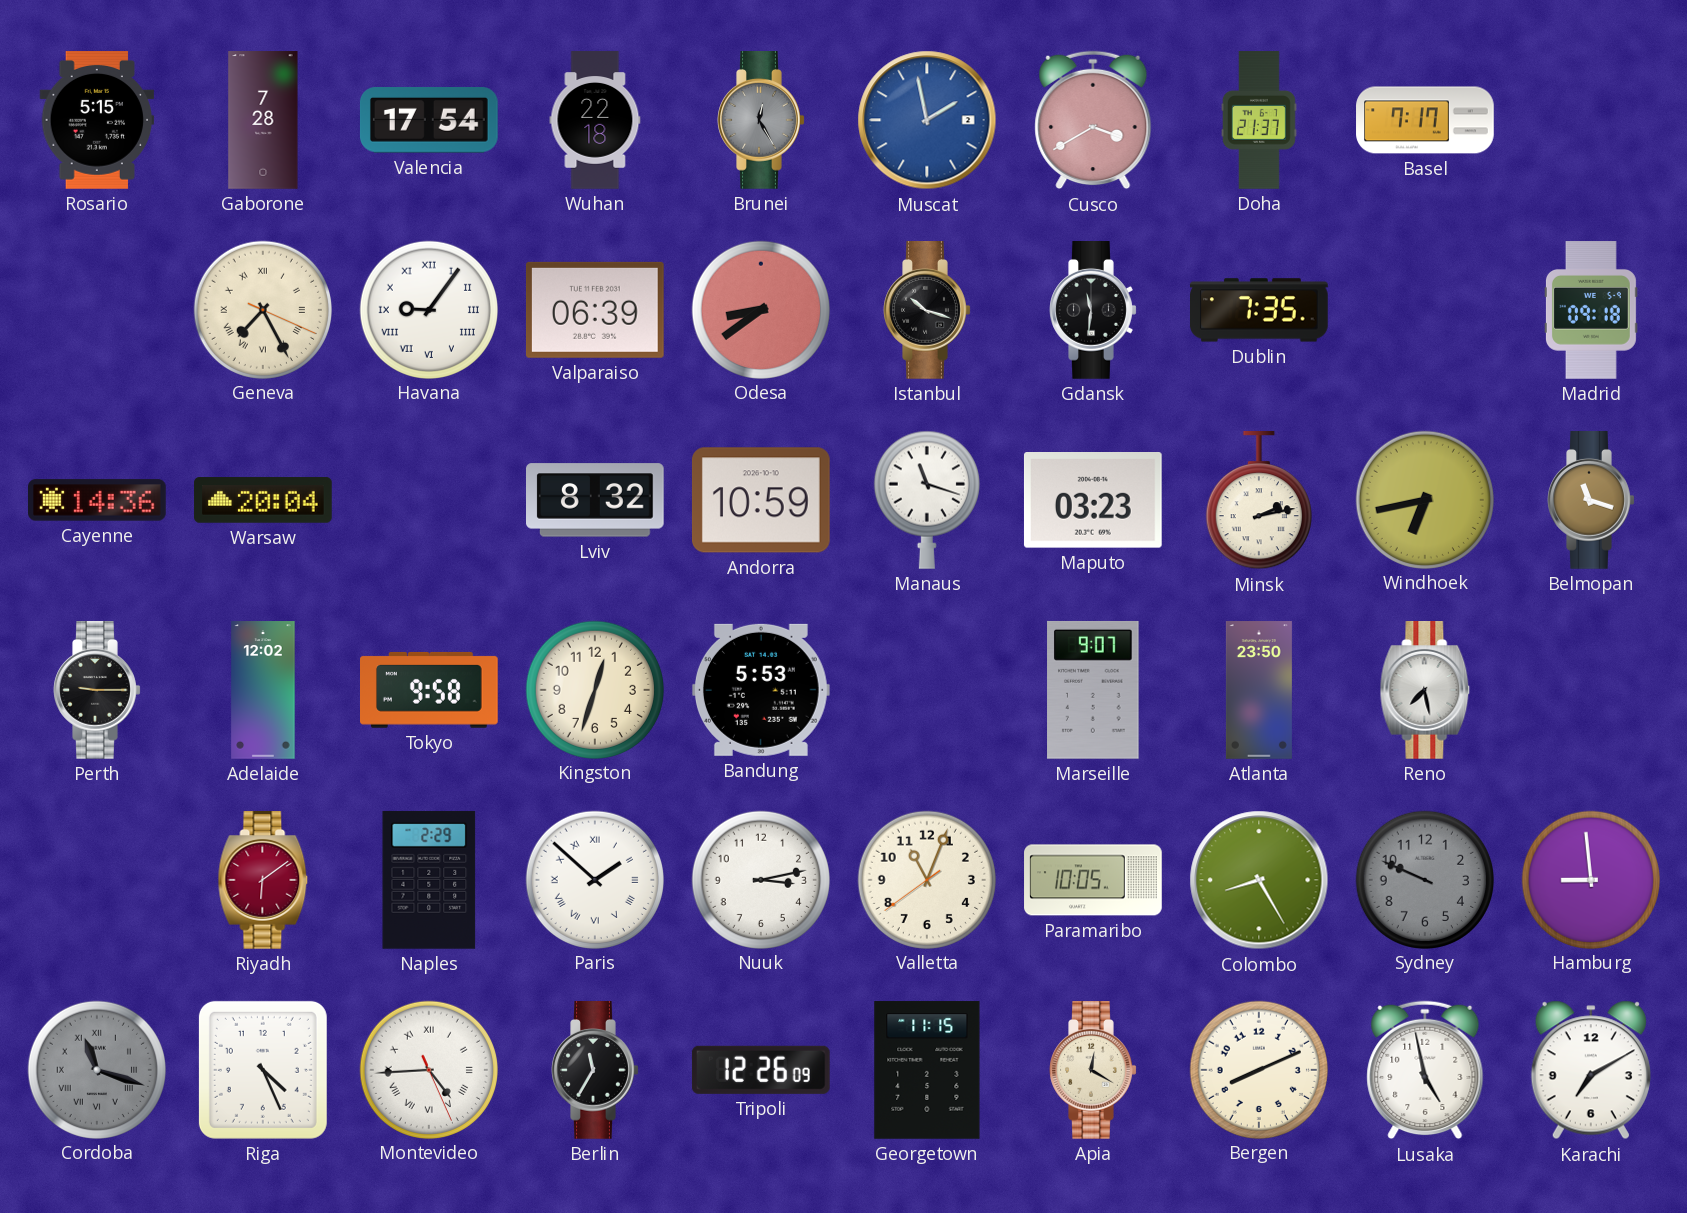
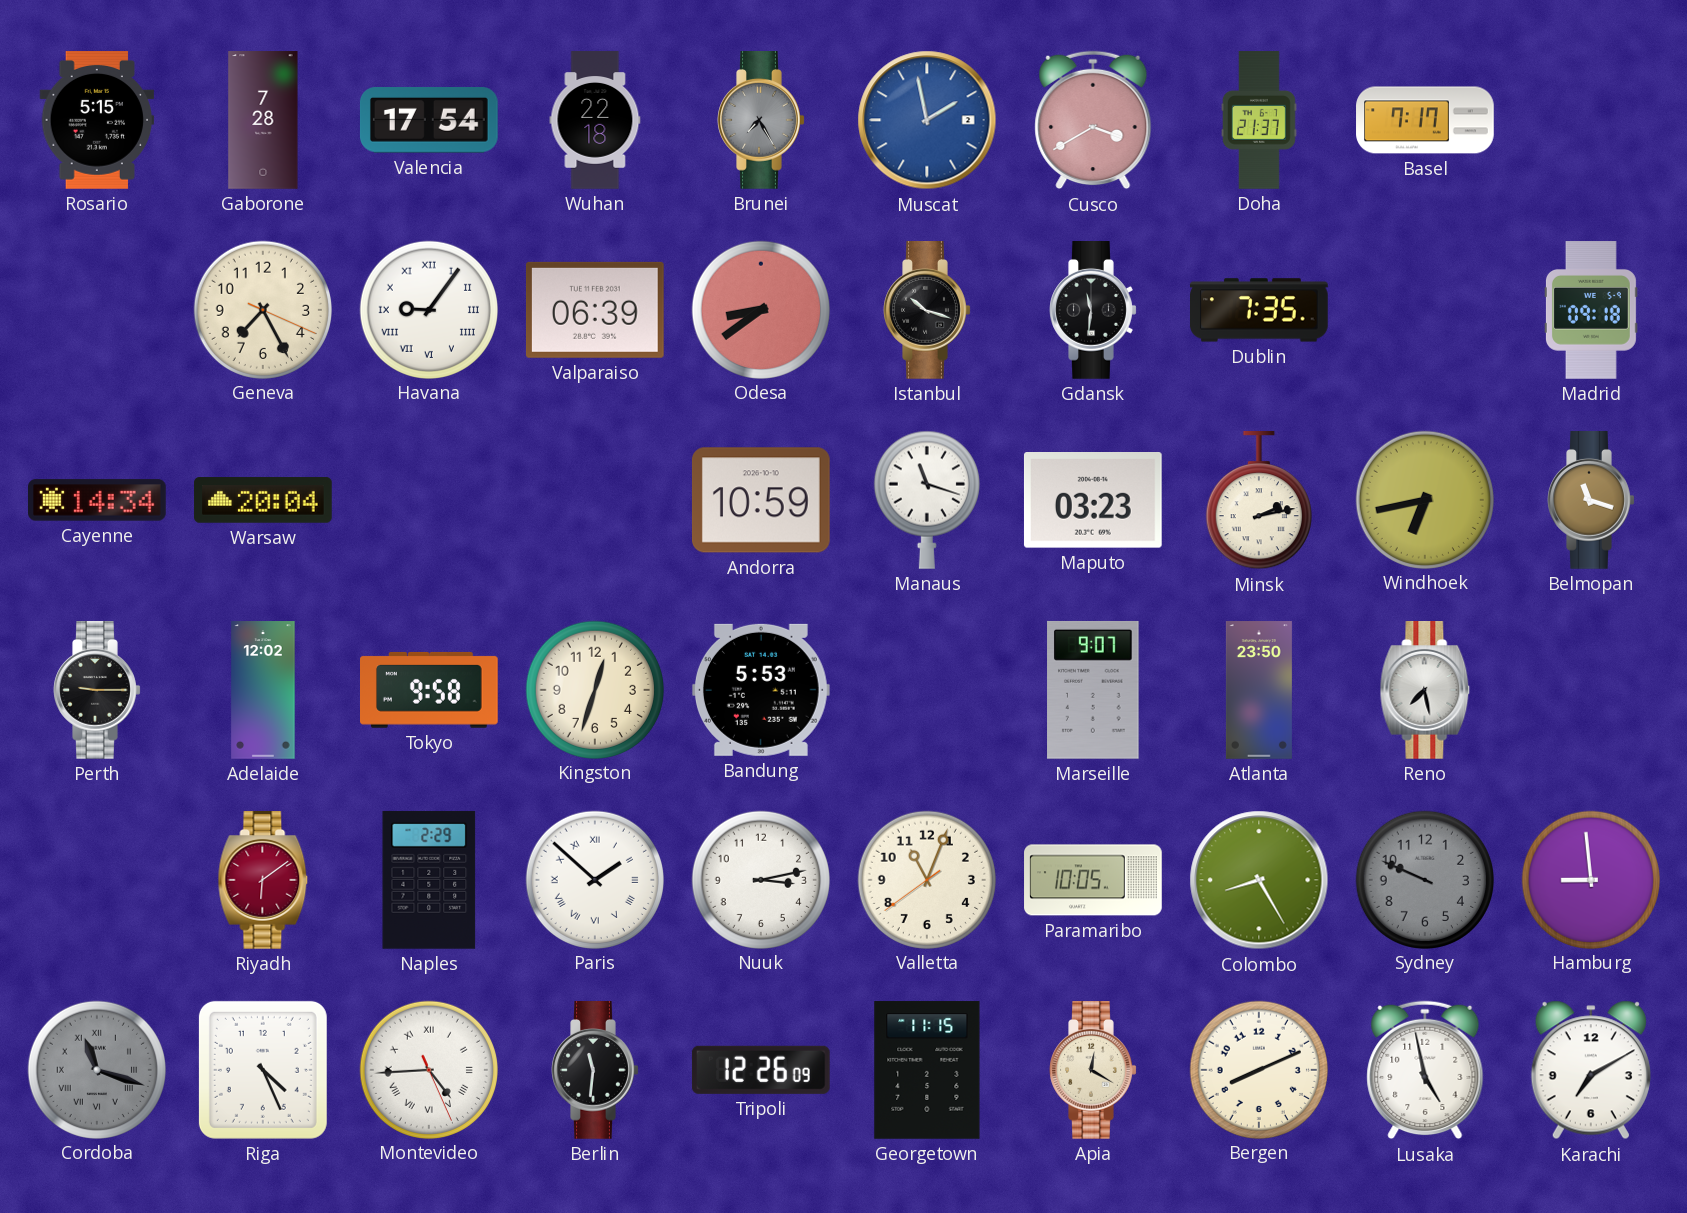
Brunei: 12:25 -> 7:25 (761, 121)
Geneva numerals: Roman -> Arabic (262, 309)
Cayenne: 14:36 -> 14:34 (98, 500)
Lviv: 8:32 -> none (596, 500)
Berlin: 11:35 -> 11:31 (595, 1071)
